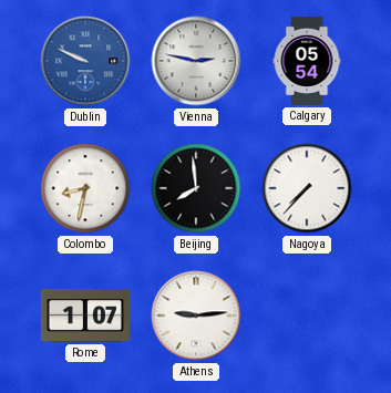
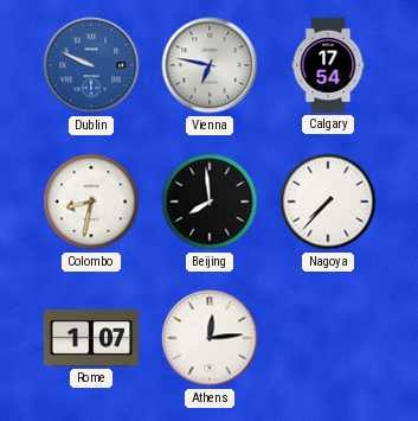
Vienna: 2:47 -> 6:47 (210, 65)
Calgary: 05:54 -> 17:54 (328, 65)
Athens: 9:14 -> 12:14 (210, 338)
